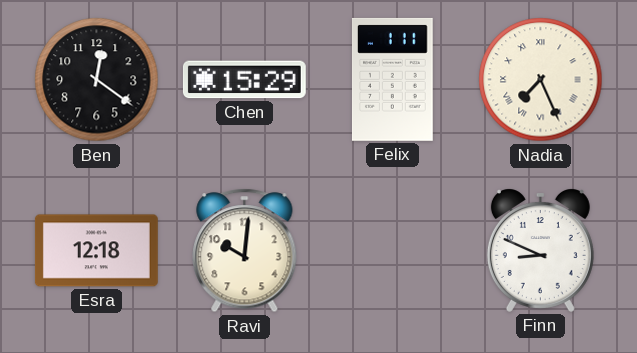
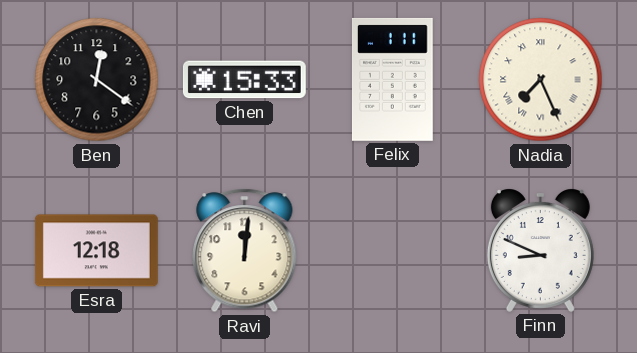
Chen: 15:29 -> 15:33 (244, 80)
Ravi: 10:01 -> 12:01 (245, 251)
